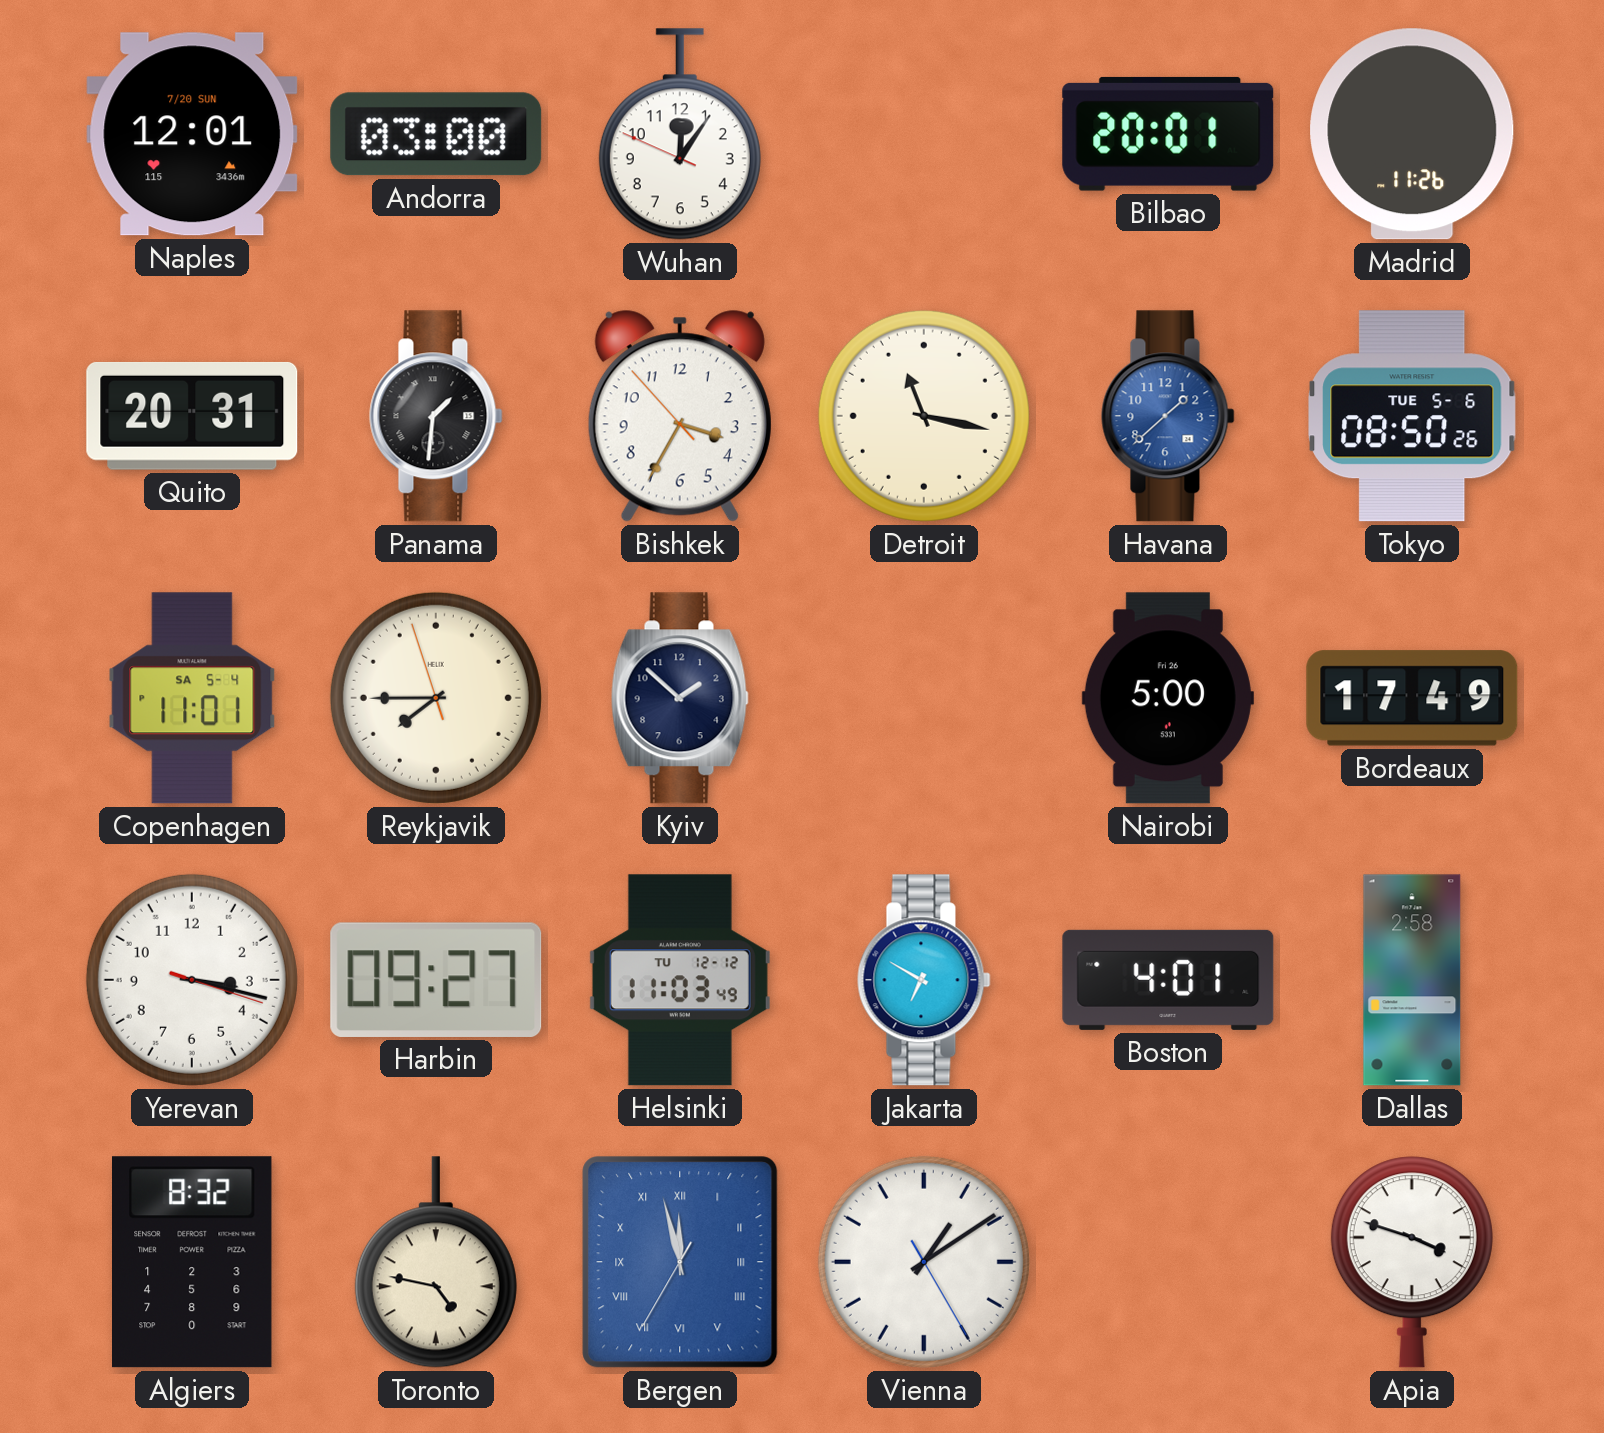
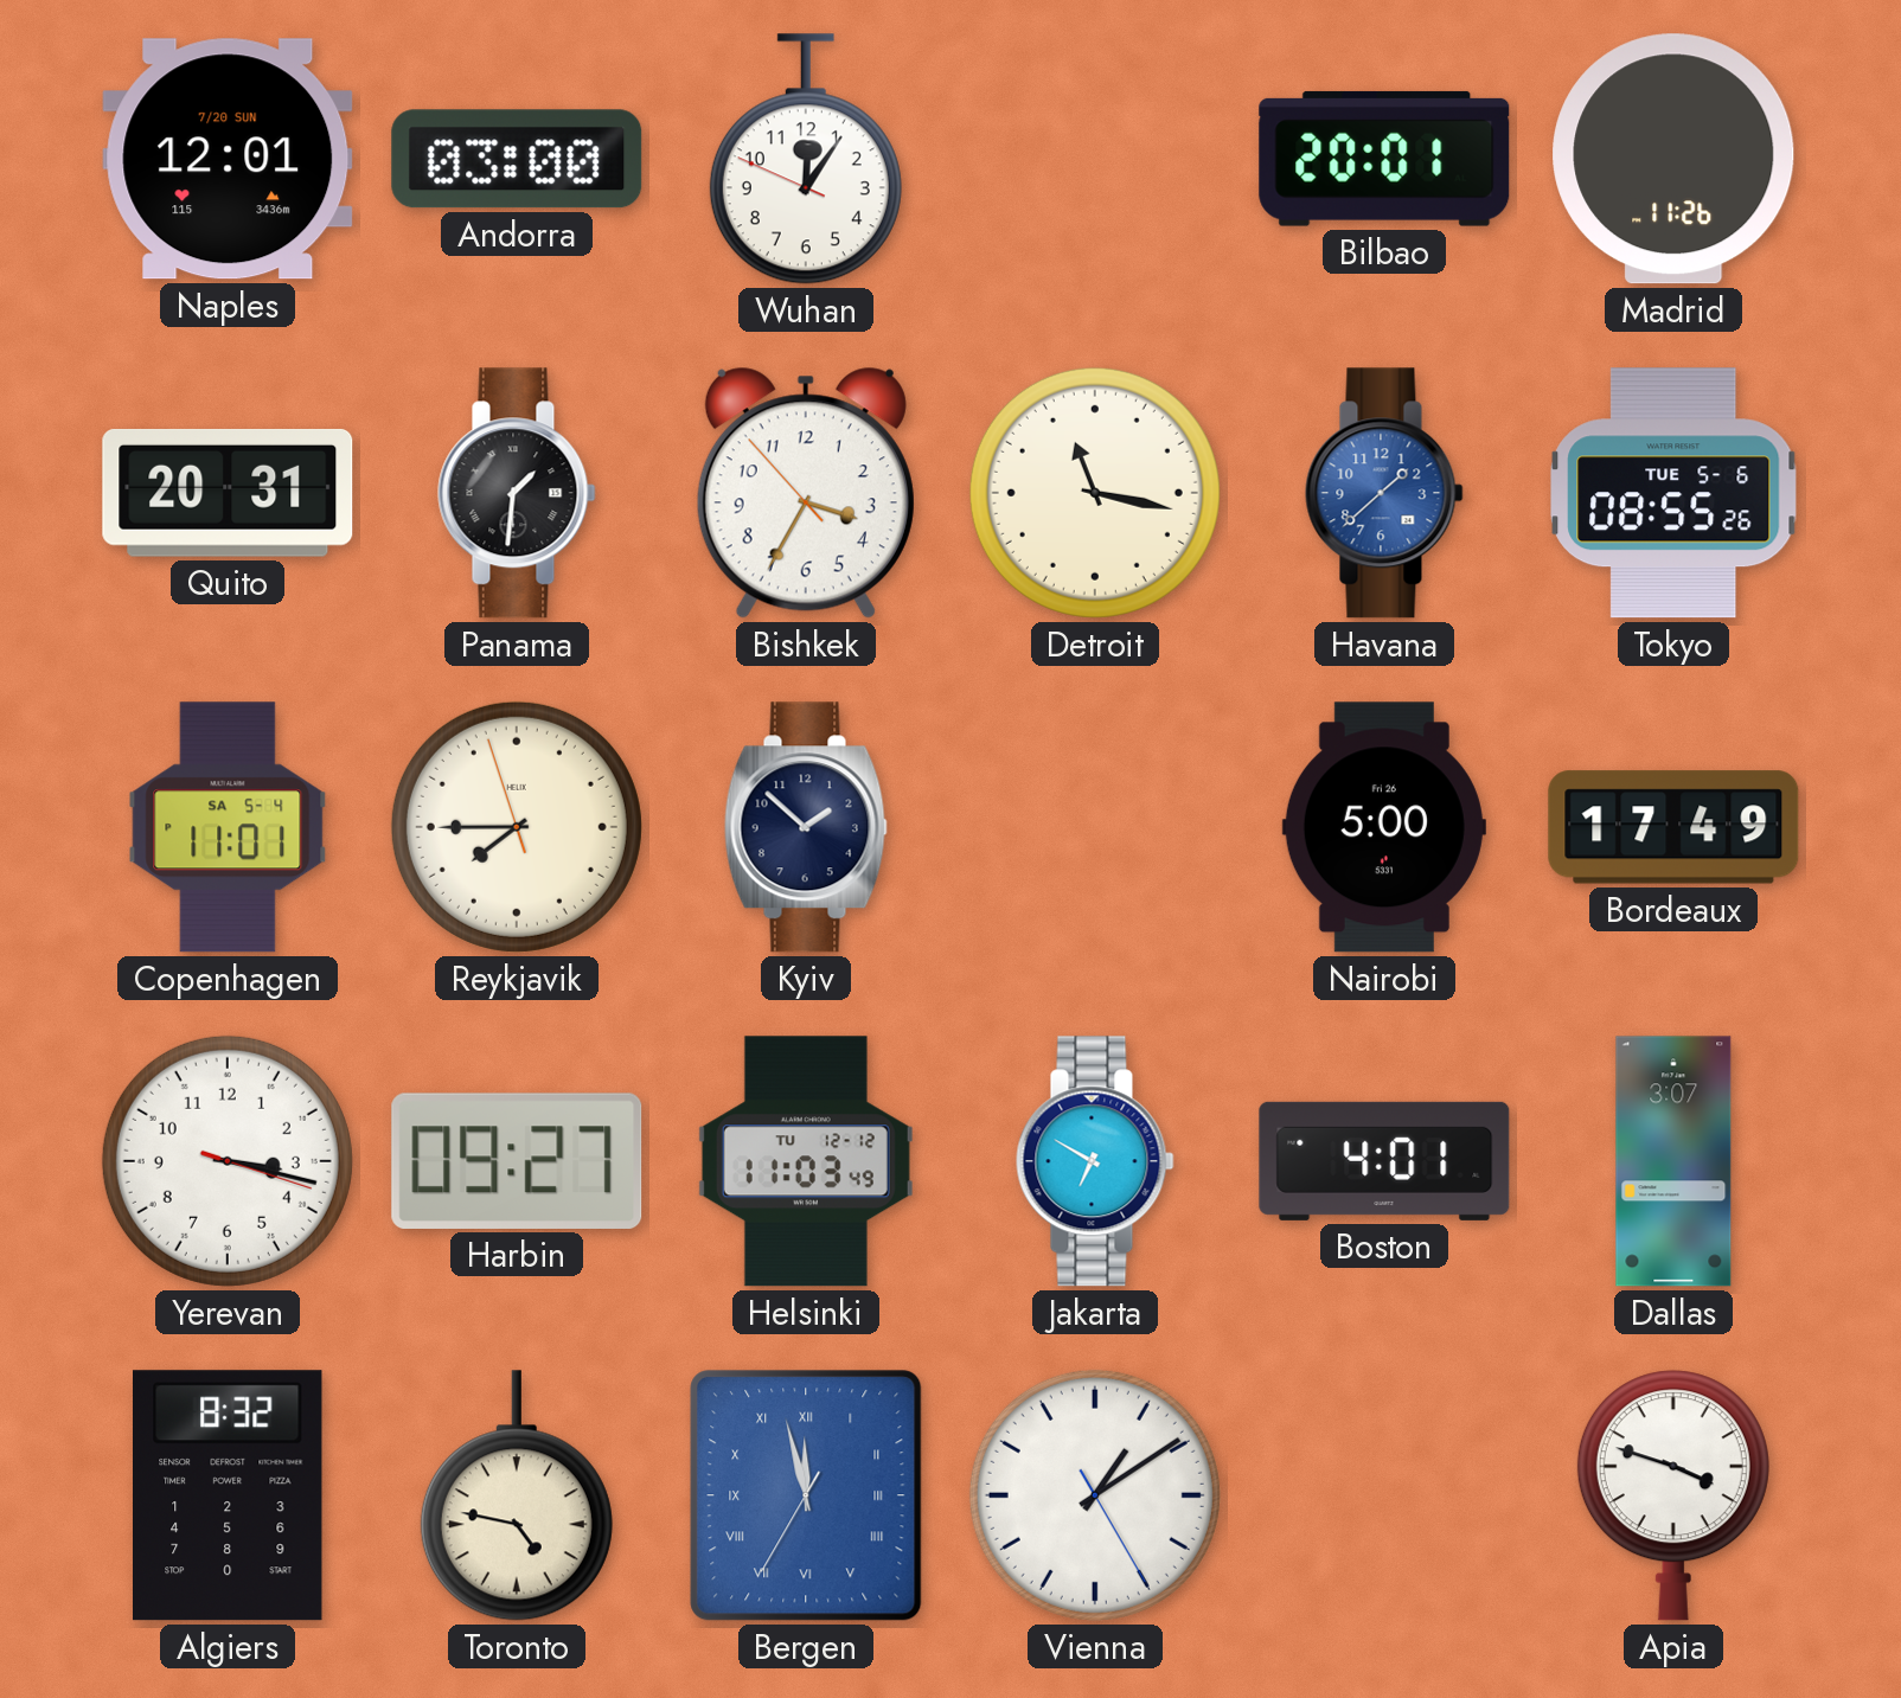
Tokyo: 08:50 -> 08:55 (1673, 493)
Dallas: 2:58 -> 3:07 (1673, 1161)
